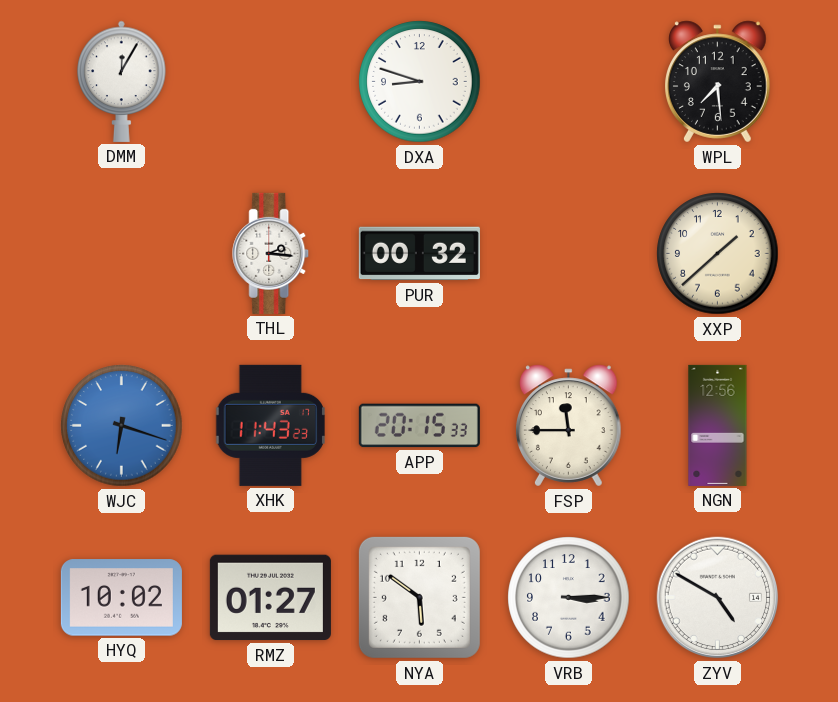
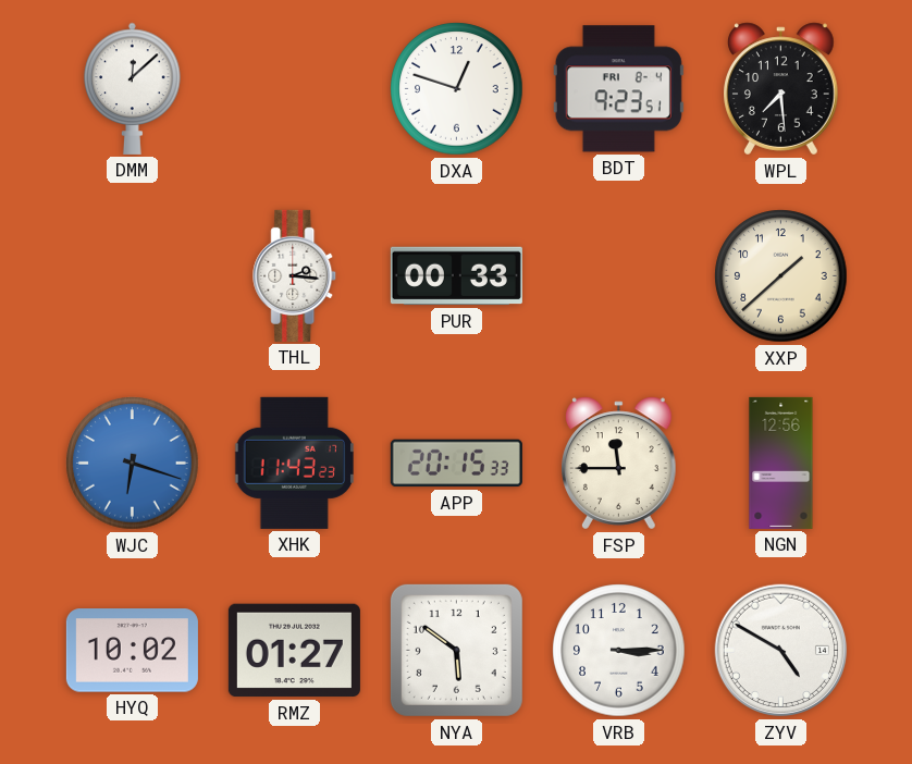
DMM: 12:05 -> 12:08 (133, 88)
DXA: 8:48 -> 12:48 (457, 89)
BDT: none -> 9:23 (618, 89)
PUR: 00:32 -> 00:33 (456, 276)
